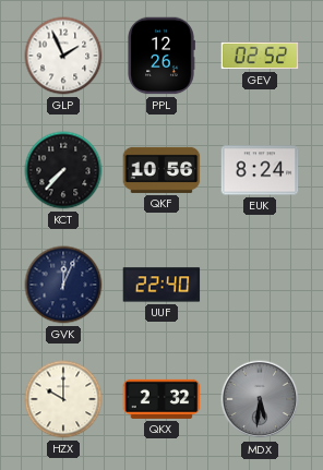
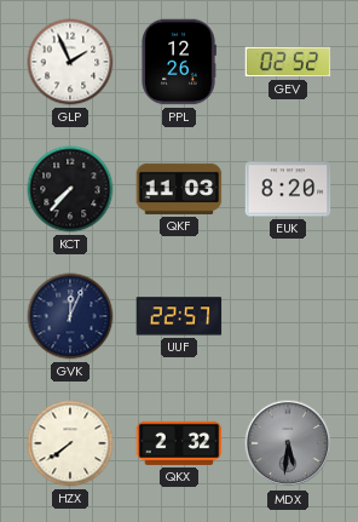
QKF: 10:56 -> 11:03 (179, 189)
EUK: 8:24 -> 8:20 (288, 189)
UUF: 22:40 -> 22:57 (179, 316)
HZX: 10:00 -> 7:39 (70, 443)
